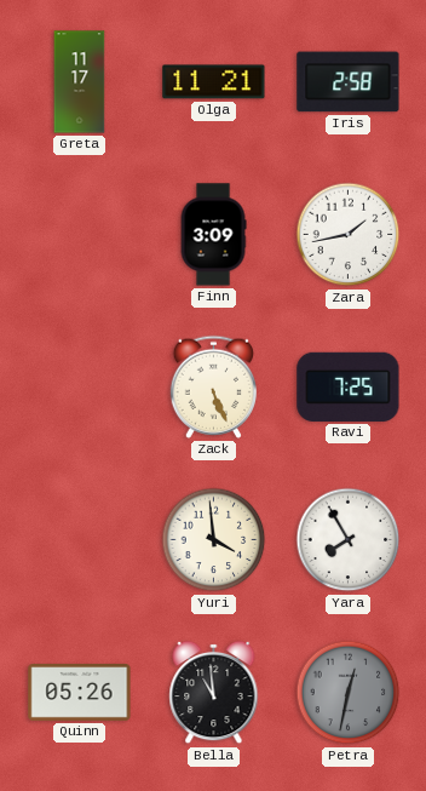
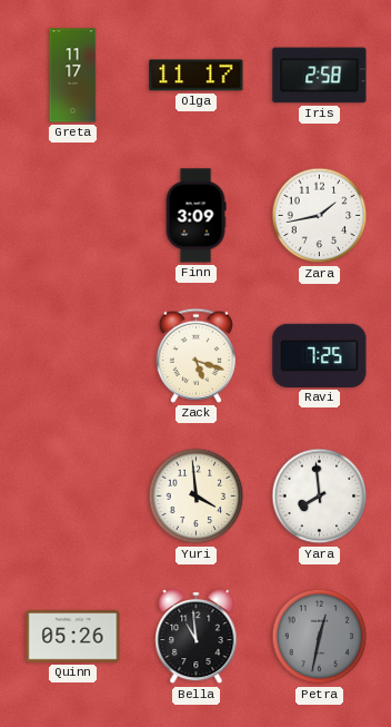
Olga: 11:21 -> 11:17 (197, 76)
Zack: 5:26 -> 5:18 (195, 355)
Yara: 7:55 -> 7:59 (320, 497)
